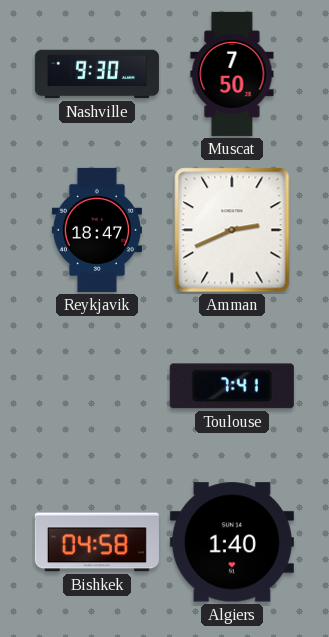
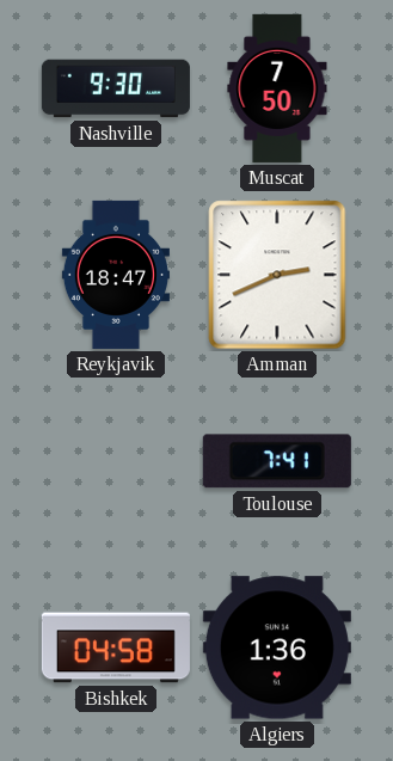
Algiers: 1:40 -> 1:36 (277, 648)
